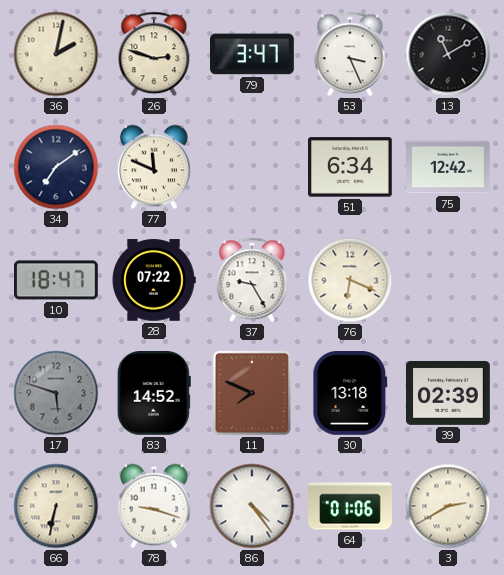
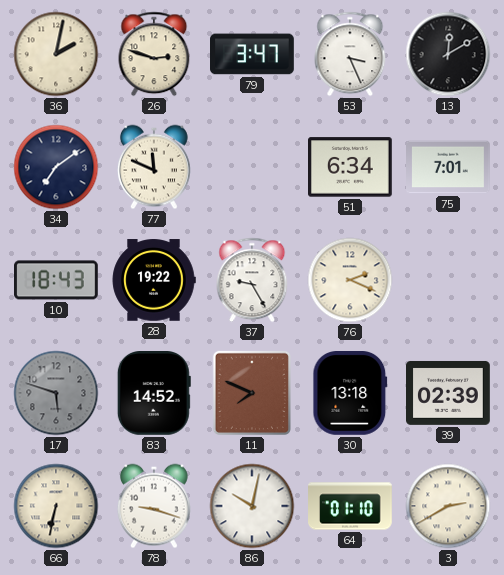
13: 11:10 -> 12:10 (448, 54)
75: 12:42 -> 7:01 (448, 167)
10: 18:47 -> 18:43 (57, 280)
28: 07:22 -> 19:22 (154, 280)
76: 6:19 -> 2:19 (350, 280)
86: 4:24 -> 10:02 (252, 506)
64: 01:06 -> 01:10 (350, 506)
